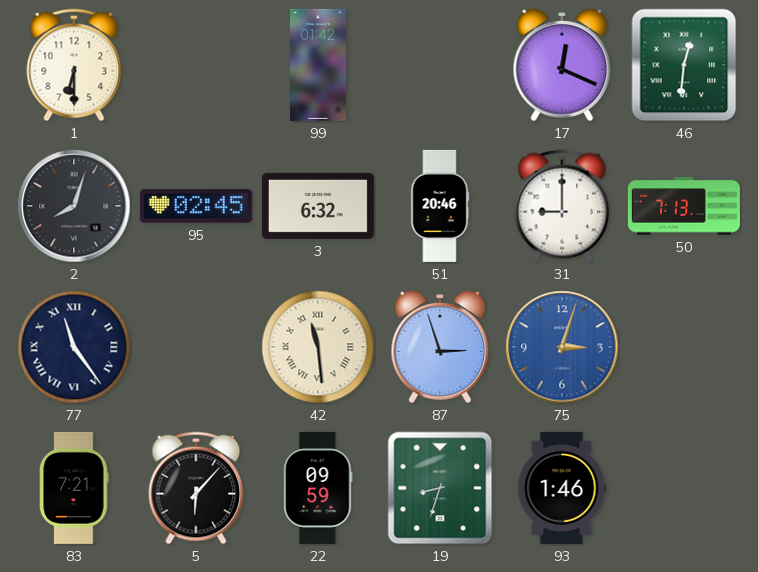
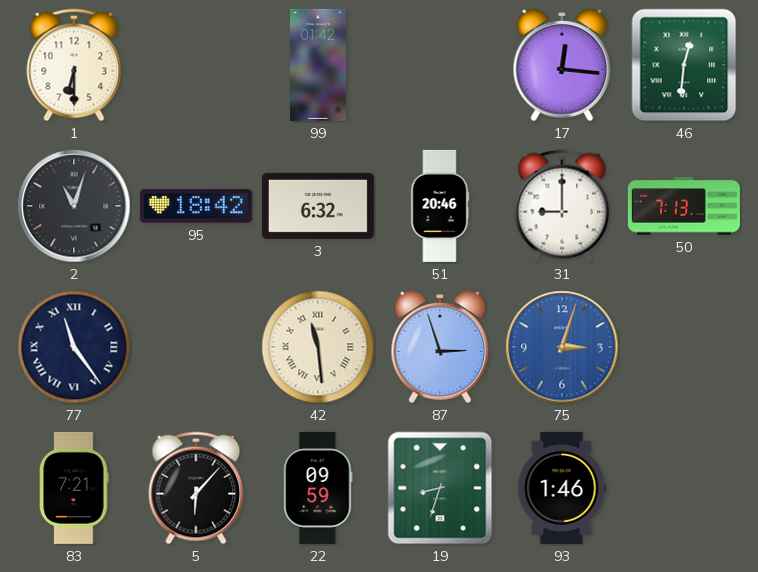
17: 12:19 -> 12:16 (562, 65)
2: 8:03 -> 11:03 (74, 206)
95: 02:45 -> 18:42 (196, 206)
